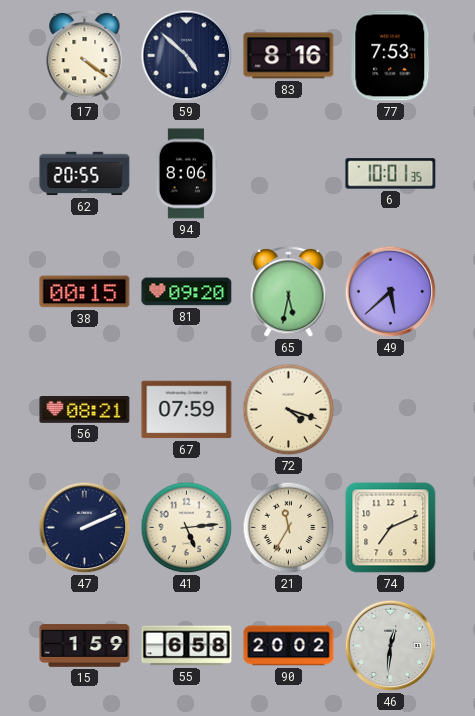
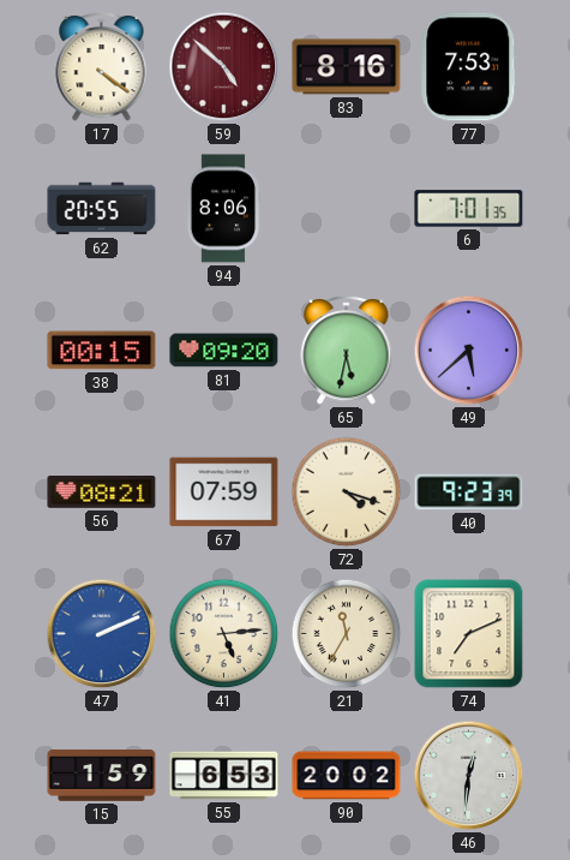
59 dial: navy -> burgundy (224, 67)
6: 10:01 -> 7:01 (469, 209)
40: none -> 9:23 (469, 492)
47 dial: navy -> blue (102, 634)
55: 6:58 -> 6:53 (224, 776)
